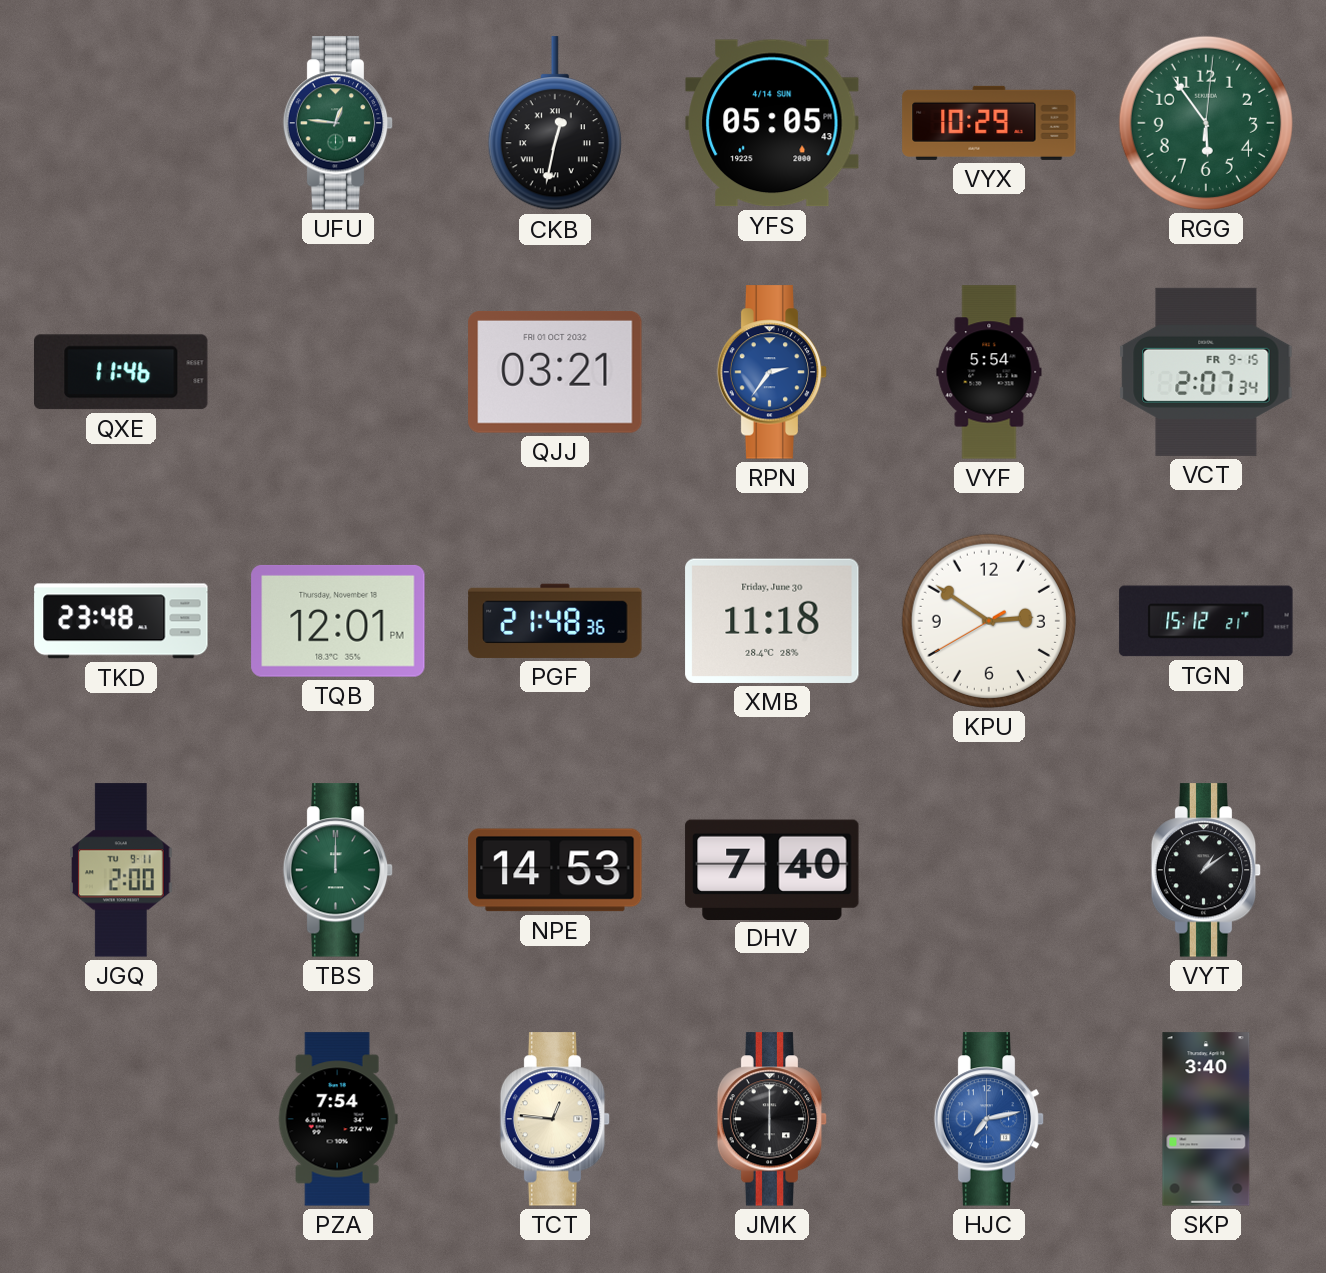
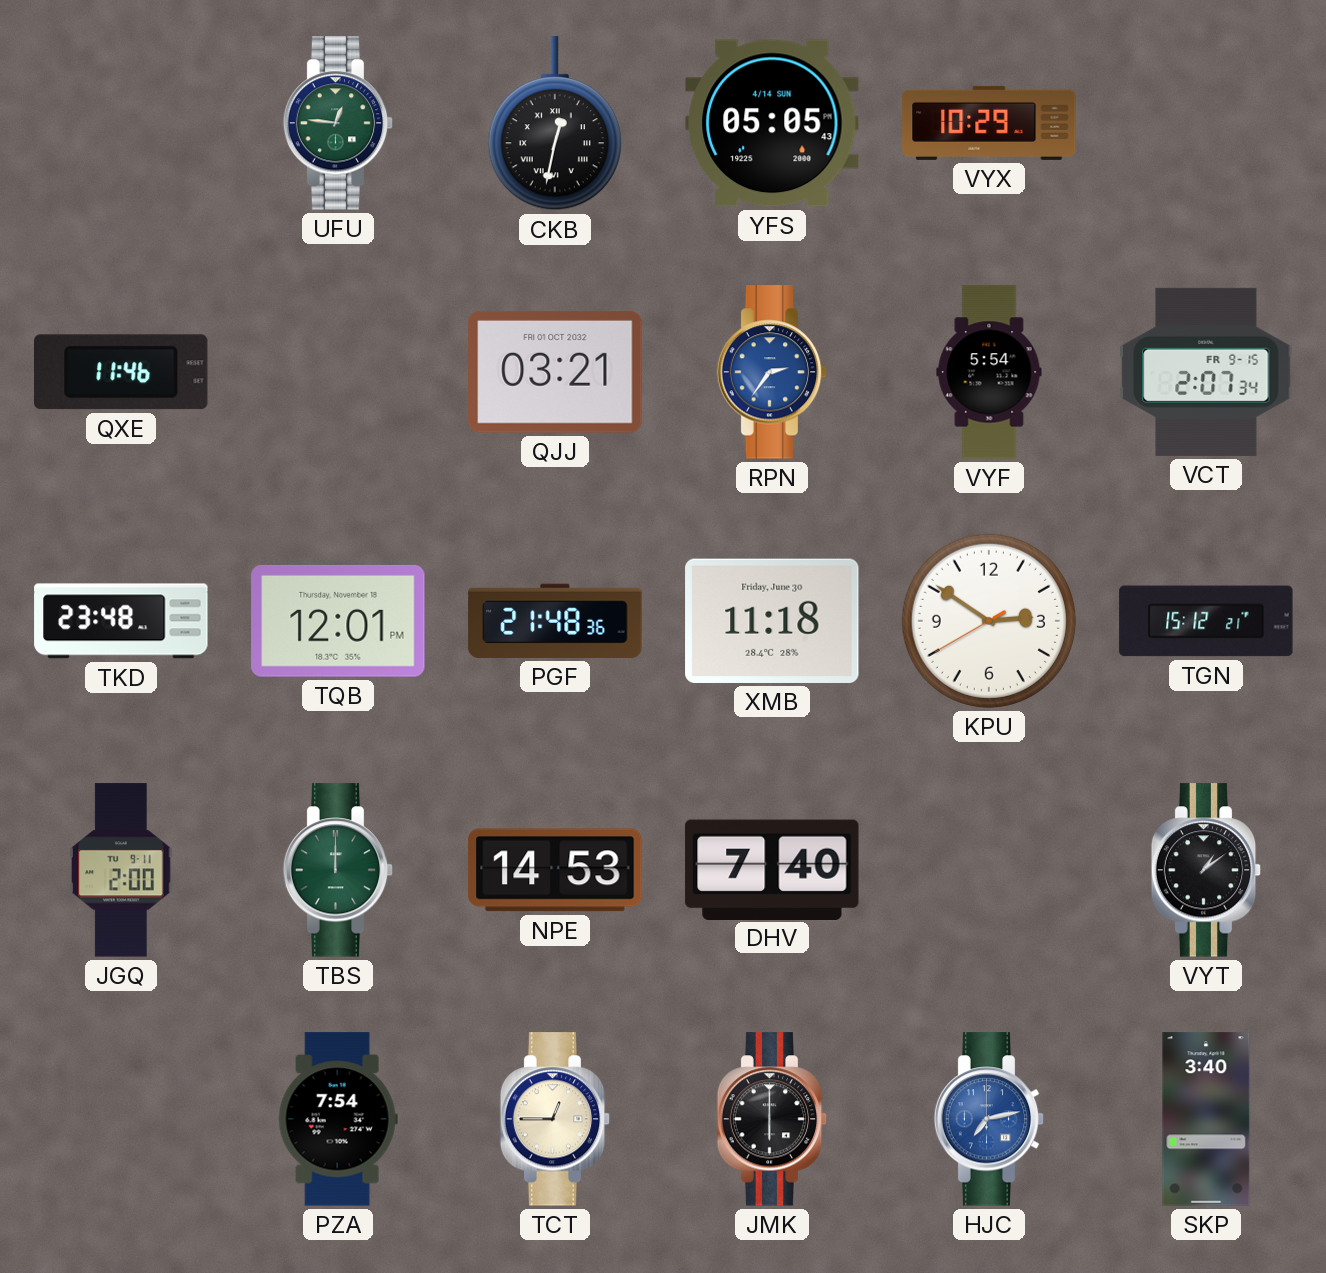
RGG: 5:54 -> none (1206, 123)
TCT: 12:46 -> 12:45 (555, 1119)
